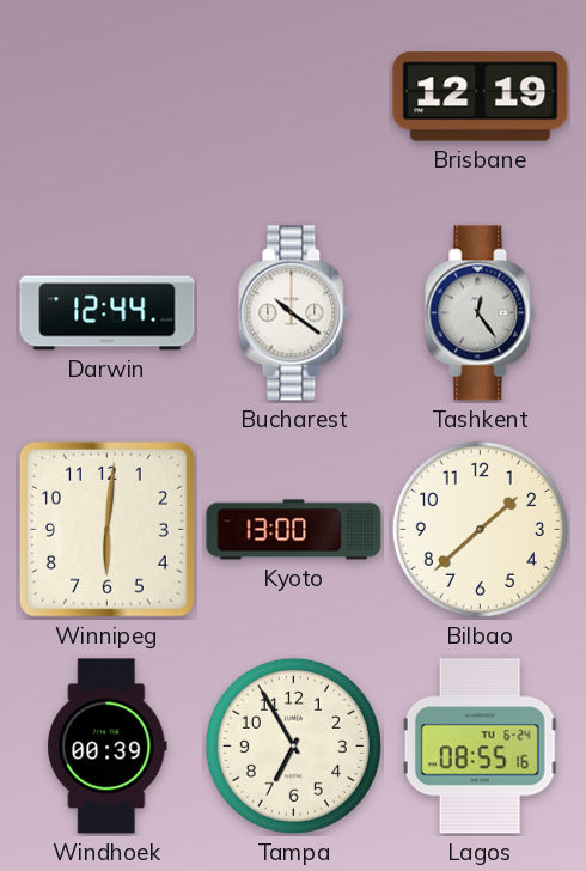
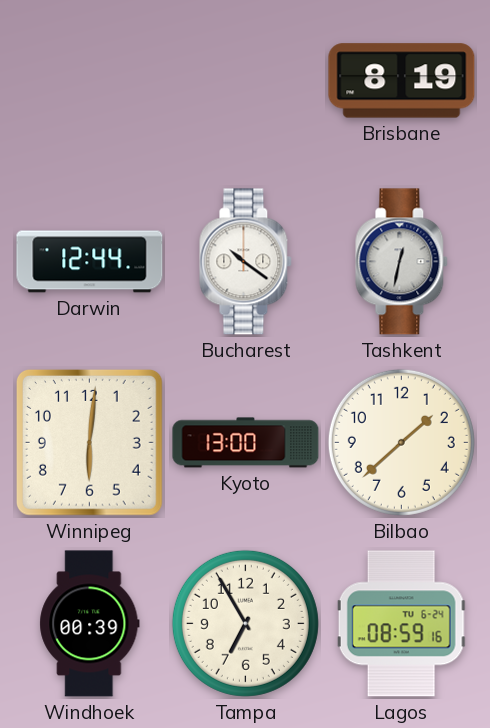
Brisbane: 12:19 -> 8:19 (402, 81)
Tashkent: 12:24 -> 12:32 (402, 262)
Lagos: 08:55 -> 08:59 (402, 624)
